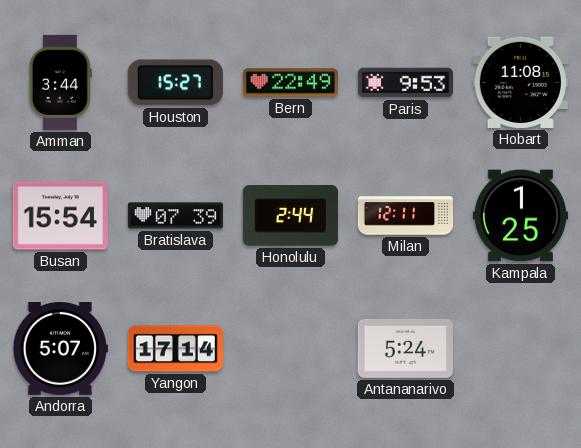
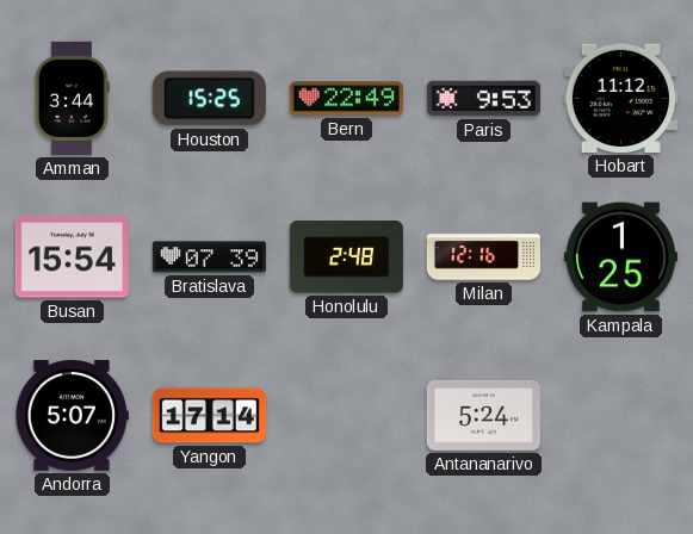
Houston: 15:27 -> 15:25 (209, 99)
Hobart: 11:08 -> 11:12 (620, 98)
Honolulu: 2:44 -> 2:48 (346, 257)
Milan: 12:11 -> 12:16 (483, 257)
